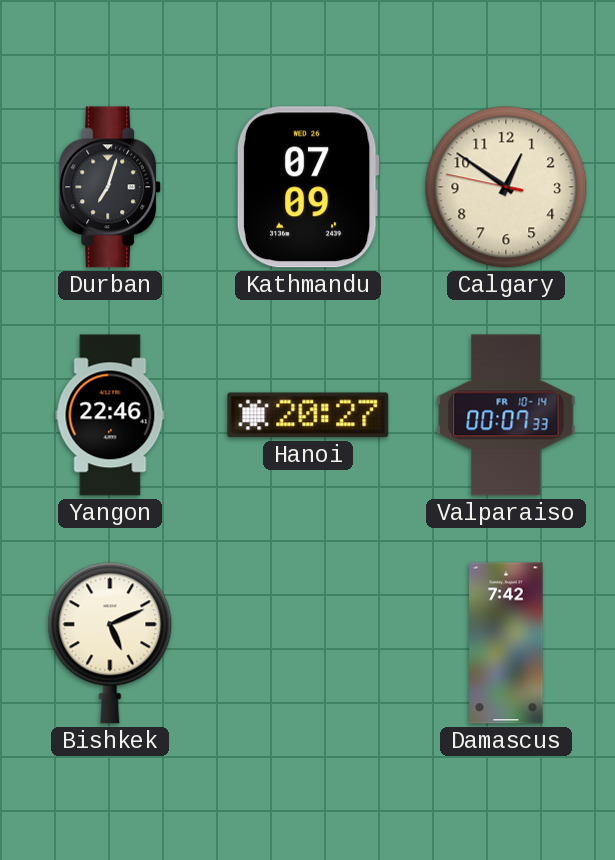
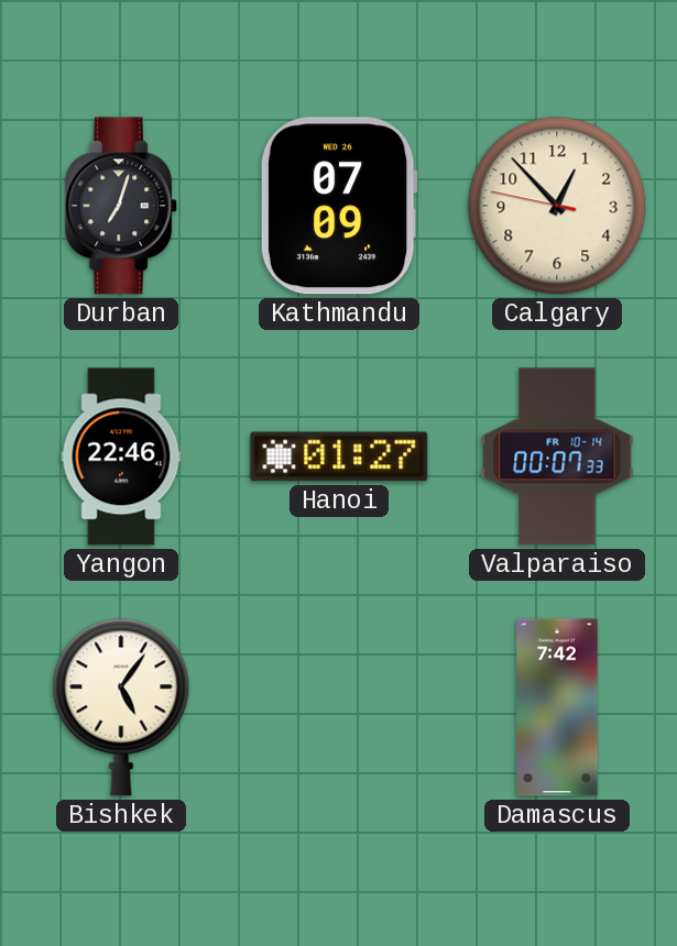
Calgary: 12:50 -> 12:52 (557, 206)
Hanoi: 20:27 -> 01:27 (339, 457)
Bishkek: 5:11 -> 5:06 (121, 707)
